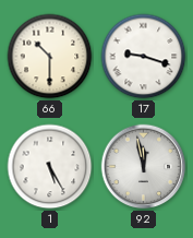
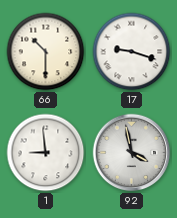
1: 5:25 -> 8:59 (46, 153)
92: 11:58 -> 3:58 (132, 153)
